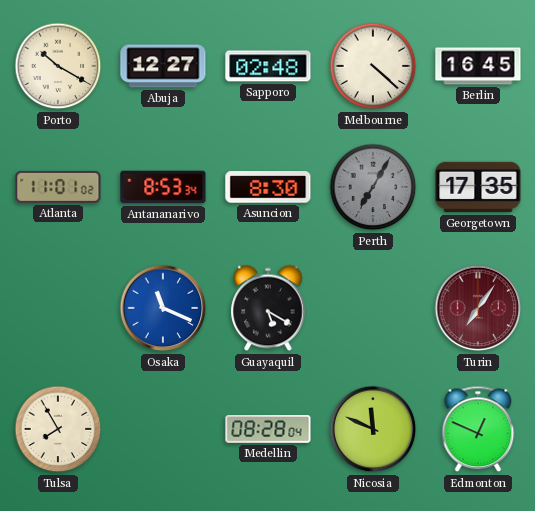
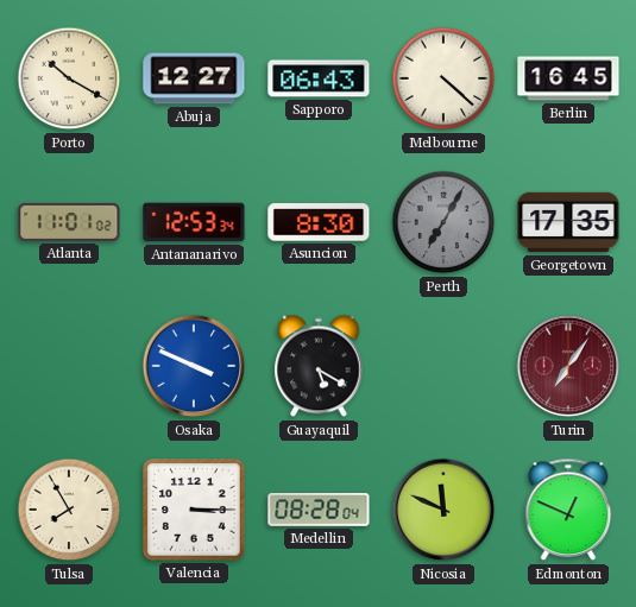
Sapporo: 02:48 -> 06:43 (319, 78)
Antananarivo: 8:53 -> 12:53 (194, 222)
Osaka: 11:19 -> 3:49 (194, 366)
Valencia: none -> 3:15 (194, 510)
